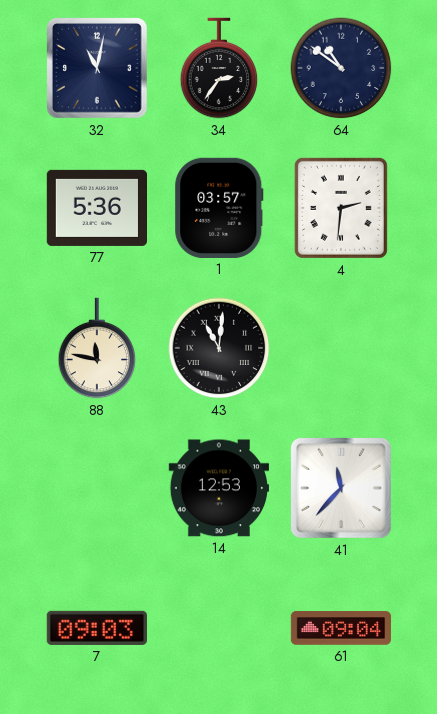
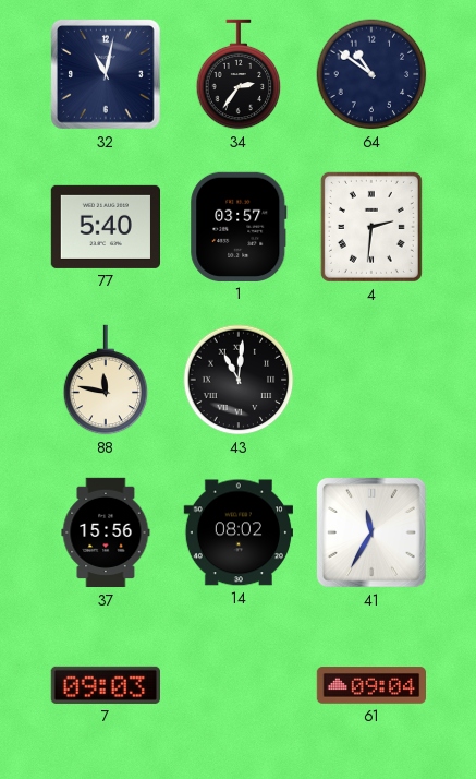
77: 5:36 -> 5:40 (105, 227)
37: none -> 15:56 (106, 532)
14: 12:53 -> 08:02 (237, 532)
41: 11:37 -> 11:35 (371, 532)
